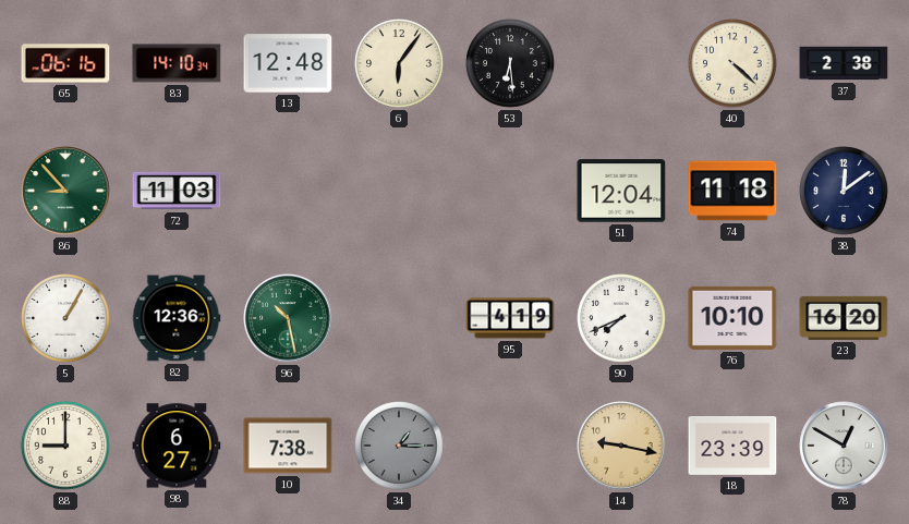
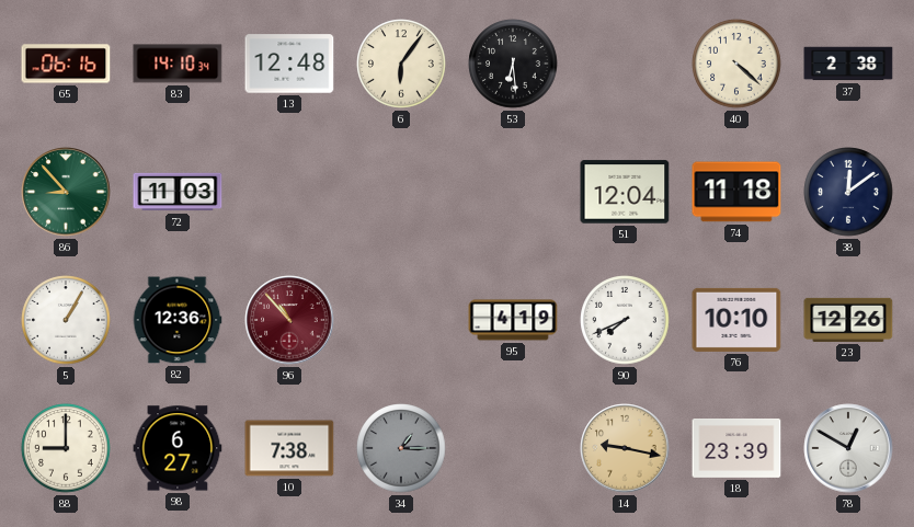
96: 10:28 -> 10:53 (289, 320)
96 dial: green -> burgundy (289, 320)
23: 16:20 -> 12:26 (848, 320)
